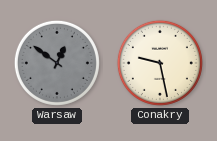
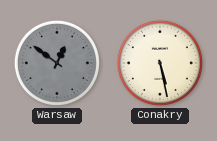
Conakry: 9:28 -> 5:28 (160, 63)
